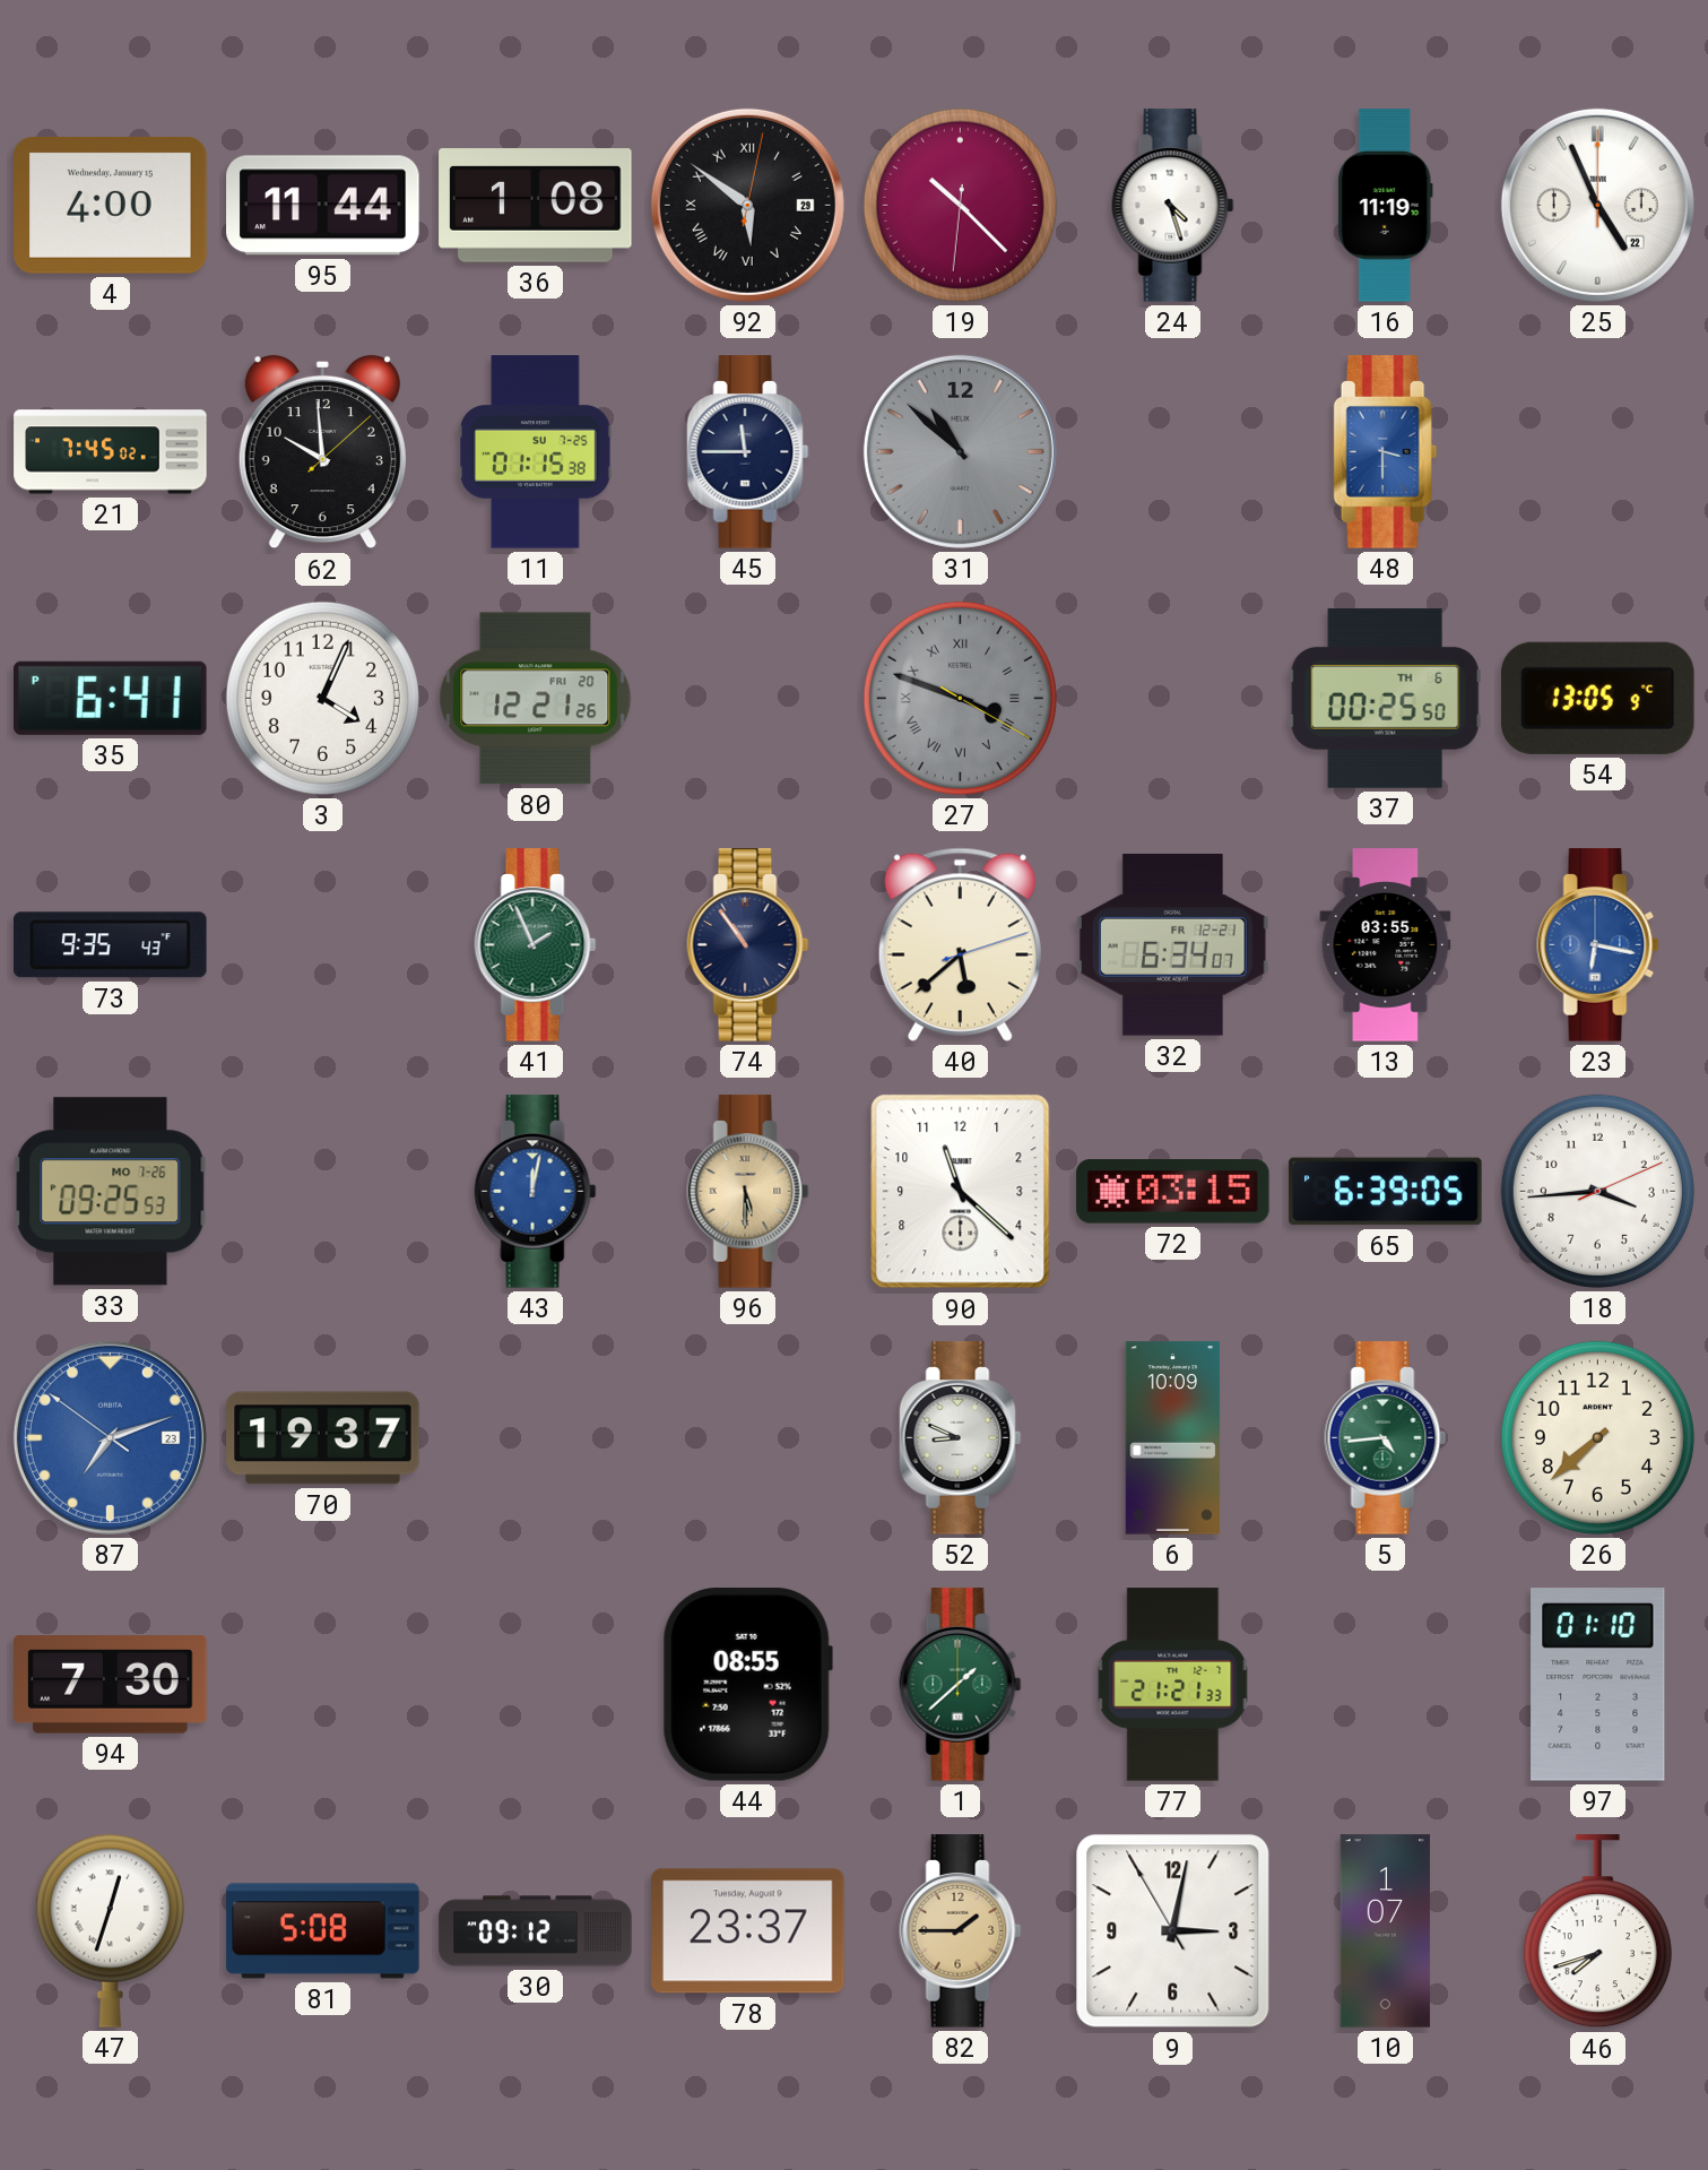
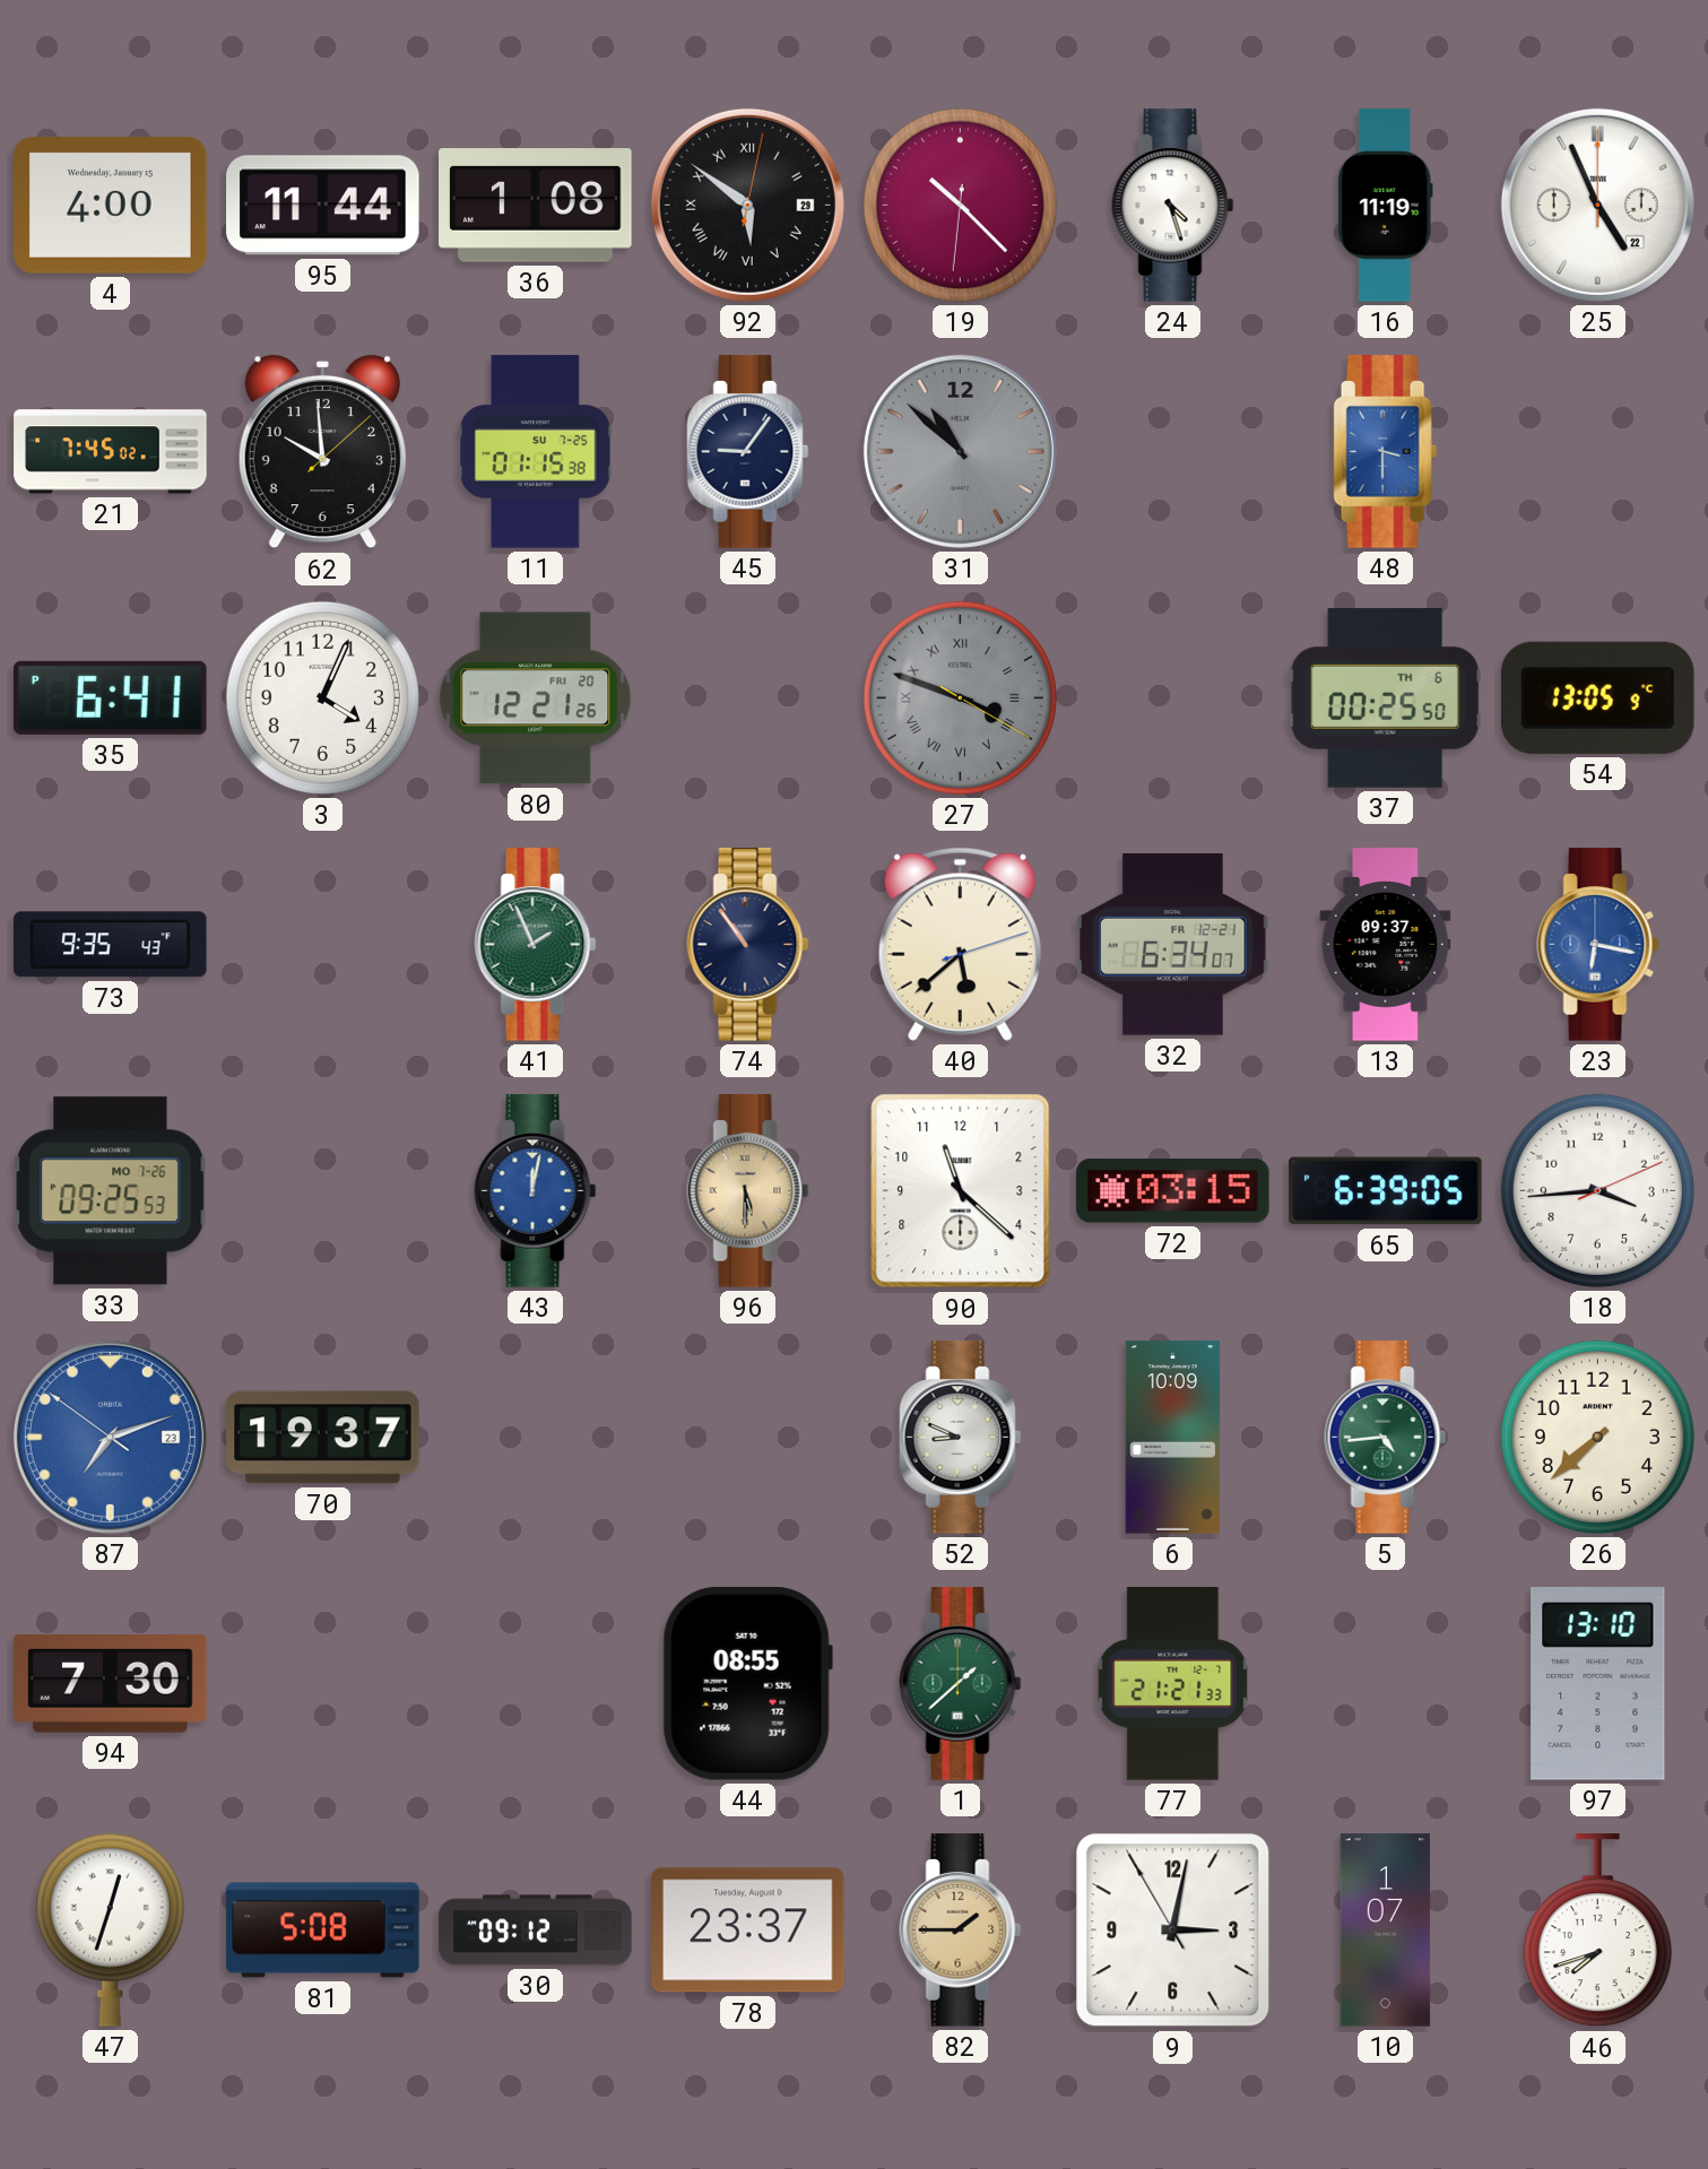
45: 11:45 -> 9:06 (748, 452)
13: 03:55 -> 09:37 (1386, 945)
97: 01:10 -> 13:10 (1598, 1684)
